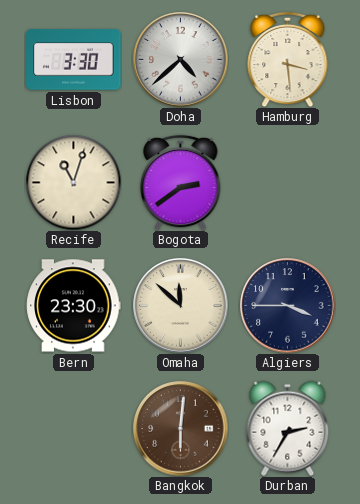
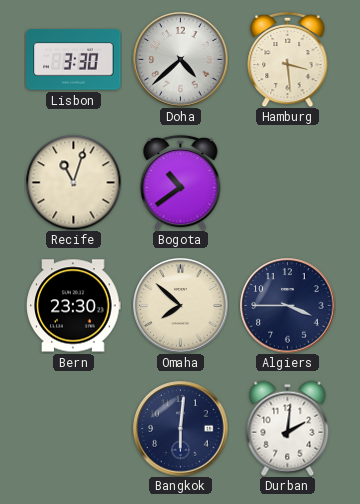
Bogota: 2:39 -> 10:39 (181, 182)
Omaha: 11:52 -> 7:52 (181, 306)
Bangkok dial: brown -> navy (181, 429)
Durban: 2:35 -> 2:01 (288, 428)
